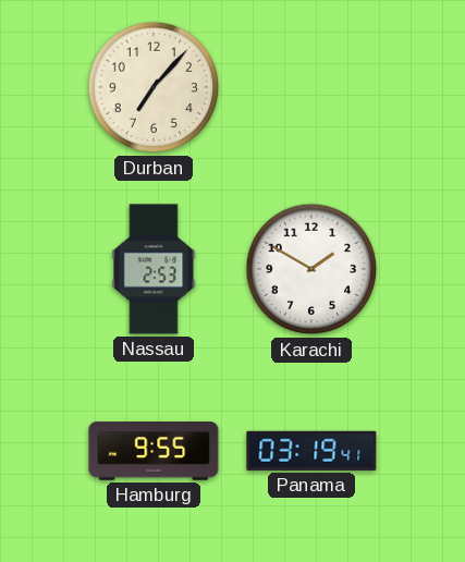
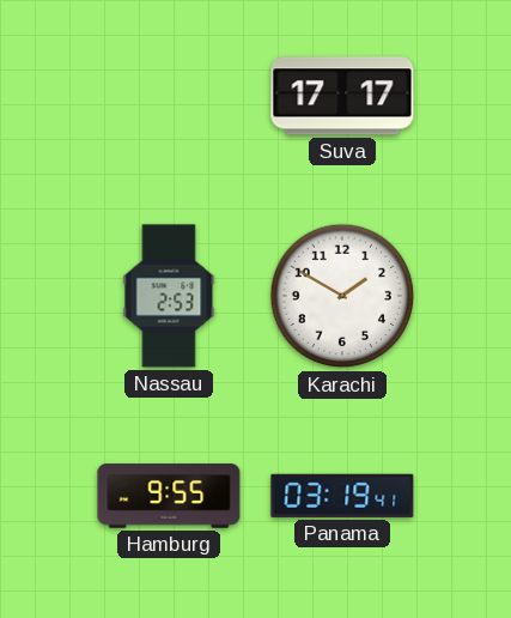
Durban: 7:07 -> none (154, 87)
Suva: none -> 17:17 (342, 96)
